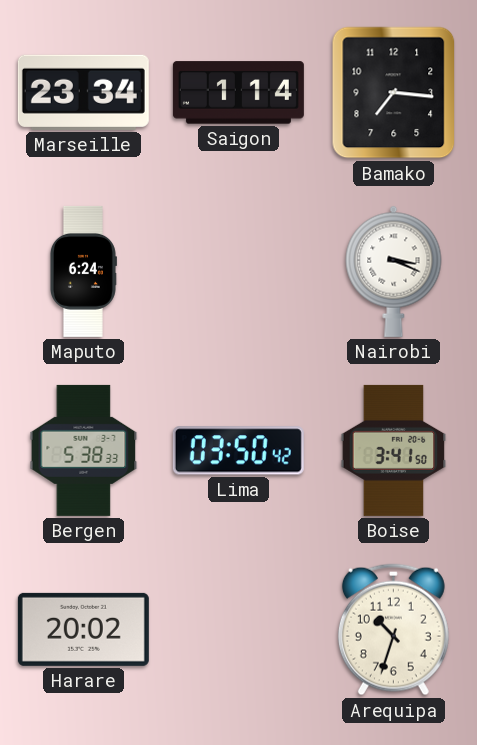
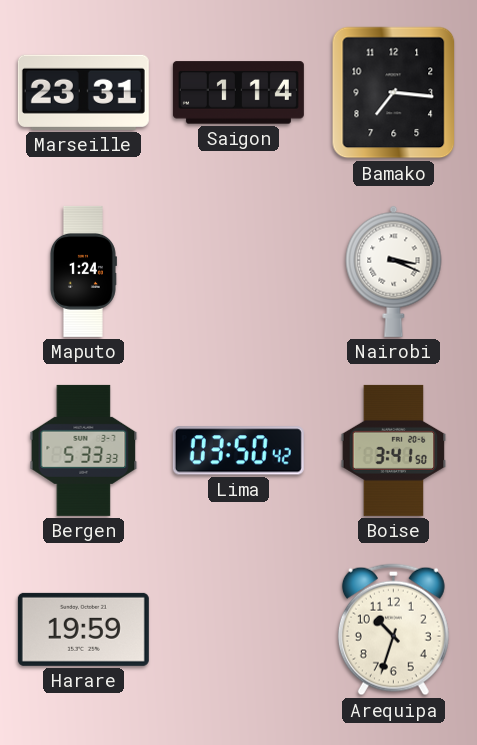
Marseille: 23:34 -> 23:31 (83, 92)
Maputo: 6:24 -> 1:24 (83, 271)
Bergen: 5:38 -> 5:33 (84, 450)
Harare: 20:02 -> 19:59 (83, 629)
